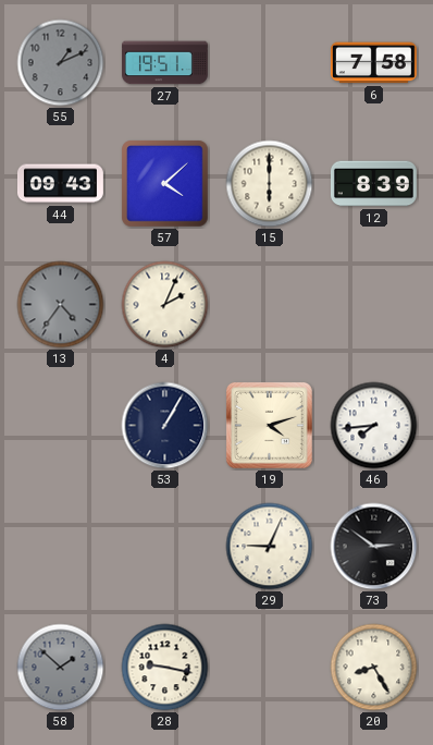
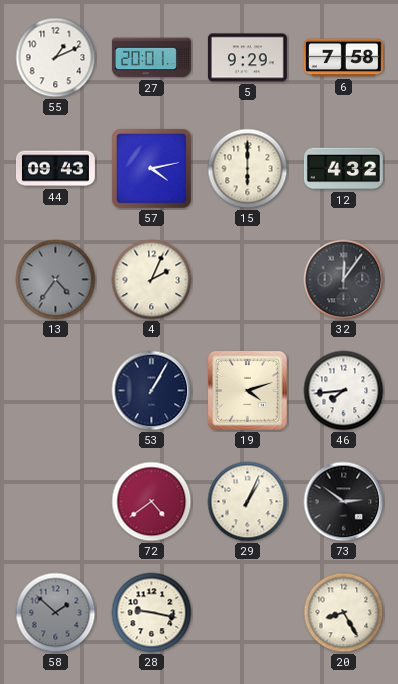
55 dial: grey -> white (56, 58)
27: 19:51 -> 20:01 (151, 58)
5: none -> 9:29 (247, 58)
57: 4:08 -> 4:13 (152, 169)
12: 8:39 -> 4:32 (343, 169)
32: none -> 12:06 (344, 280)
72: none -> 4:39 (152, 502)
29: 9:04 -> 1:04 (248, 502)
